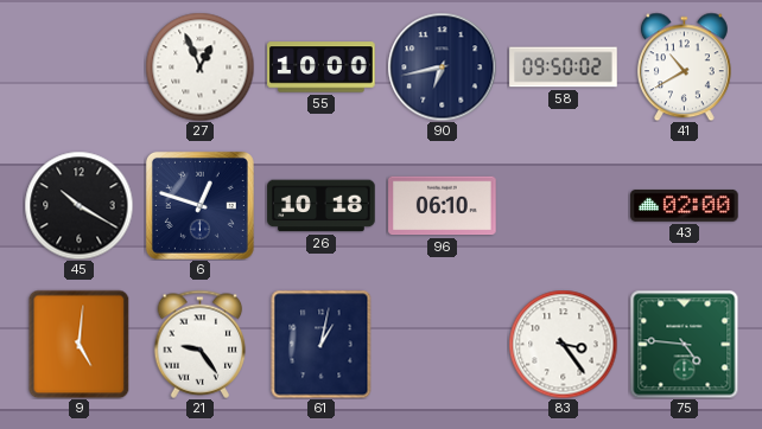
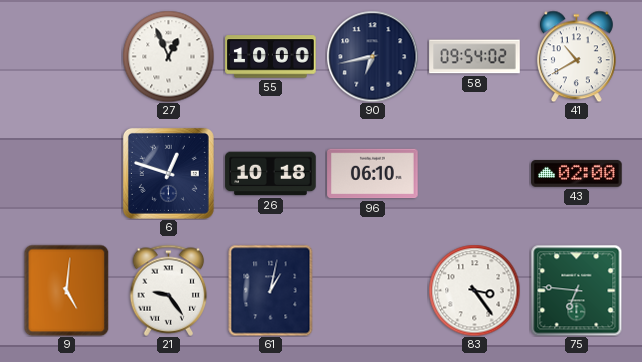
58: 09:50 -> 09:54 (475, 57)
45: 10:20 -> none (78, 205)
75: 4:46 -> 6:46 (576, 290)
